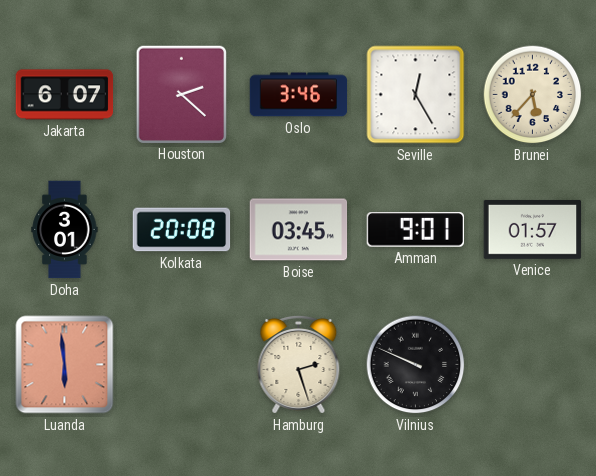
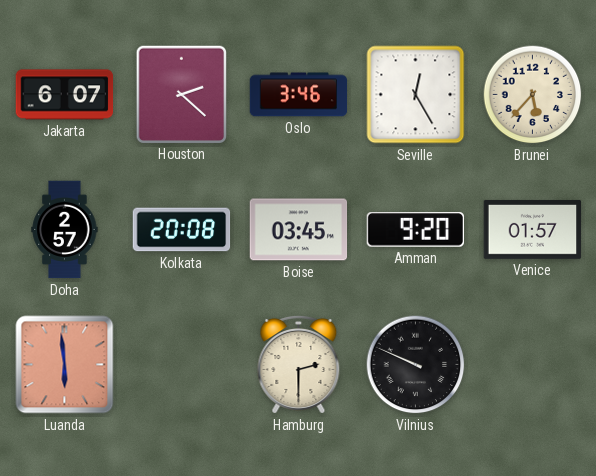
Doha: 3:01 -> 2:57 (65, 230)
Amman: 9:01 -> 9:20 (416, 230)
Hamburg: 2:27 -> 2:30 (299, 364)
